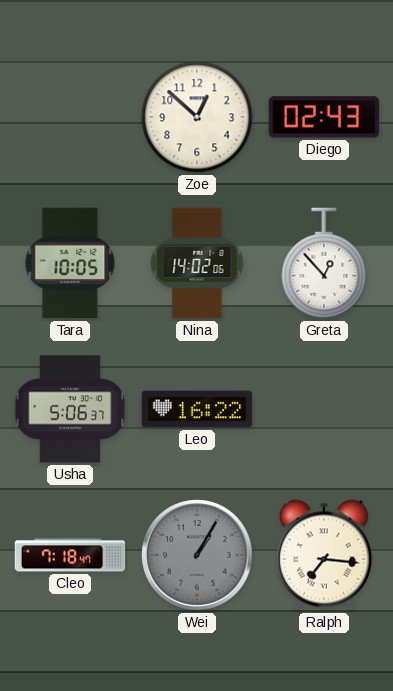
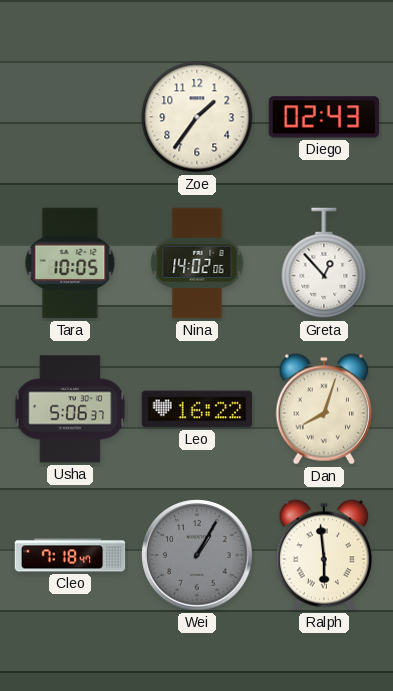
Zoe: 12:52 -> 1:36 (197, 117)
Dan: none -> 8:03 (324, 409)
Ralph: 7:16 -> 5:59 (324, 555)
